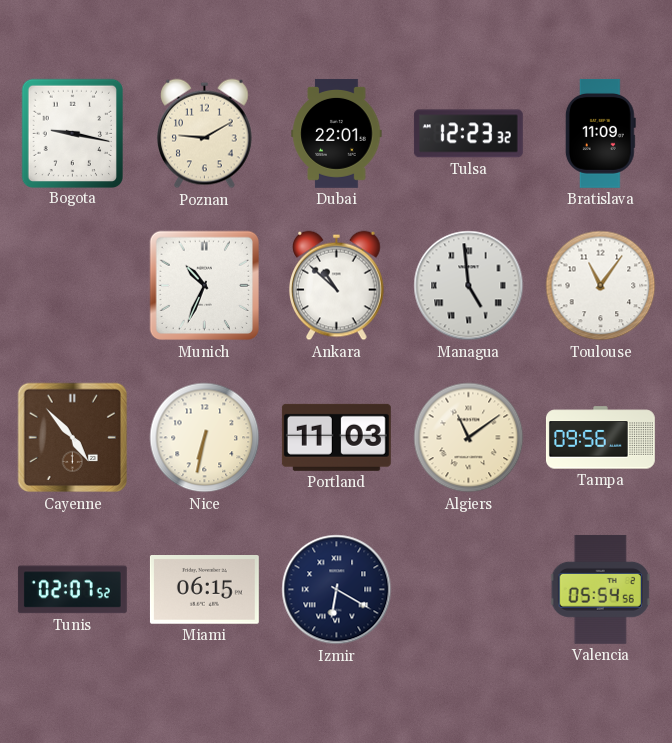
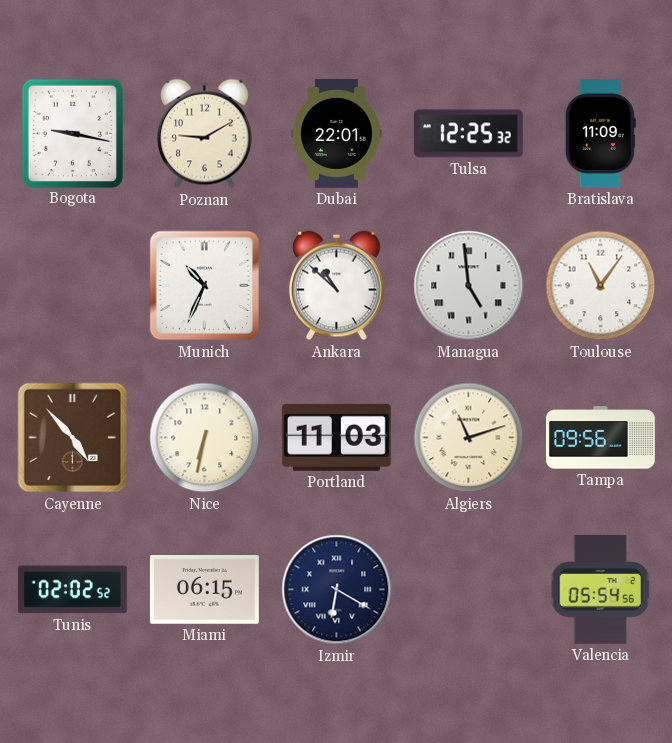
Tulsa: 12:23 -> 12:25 (468, 134)
Algiers: 11:09 -> 11:12 (469, 438)
Tunis: 02:07 -> 02:02 (72, 590)
